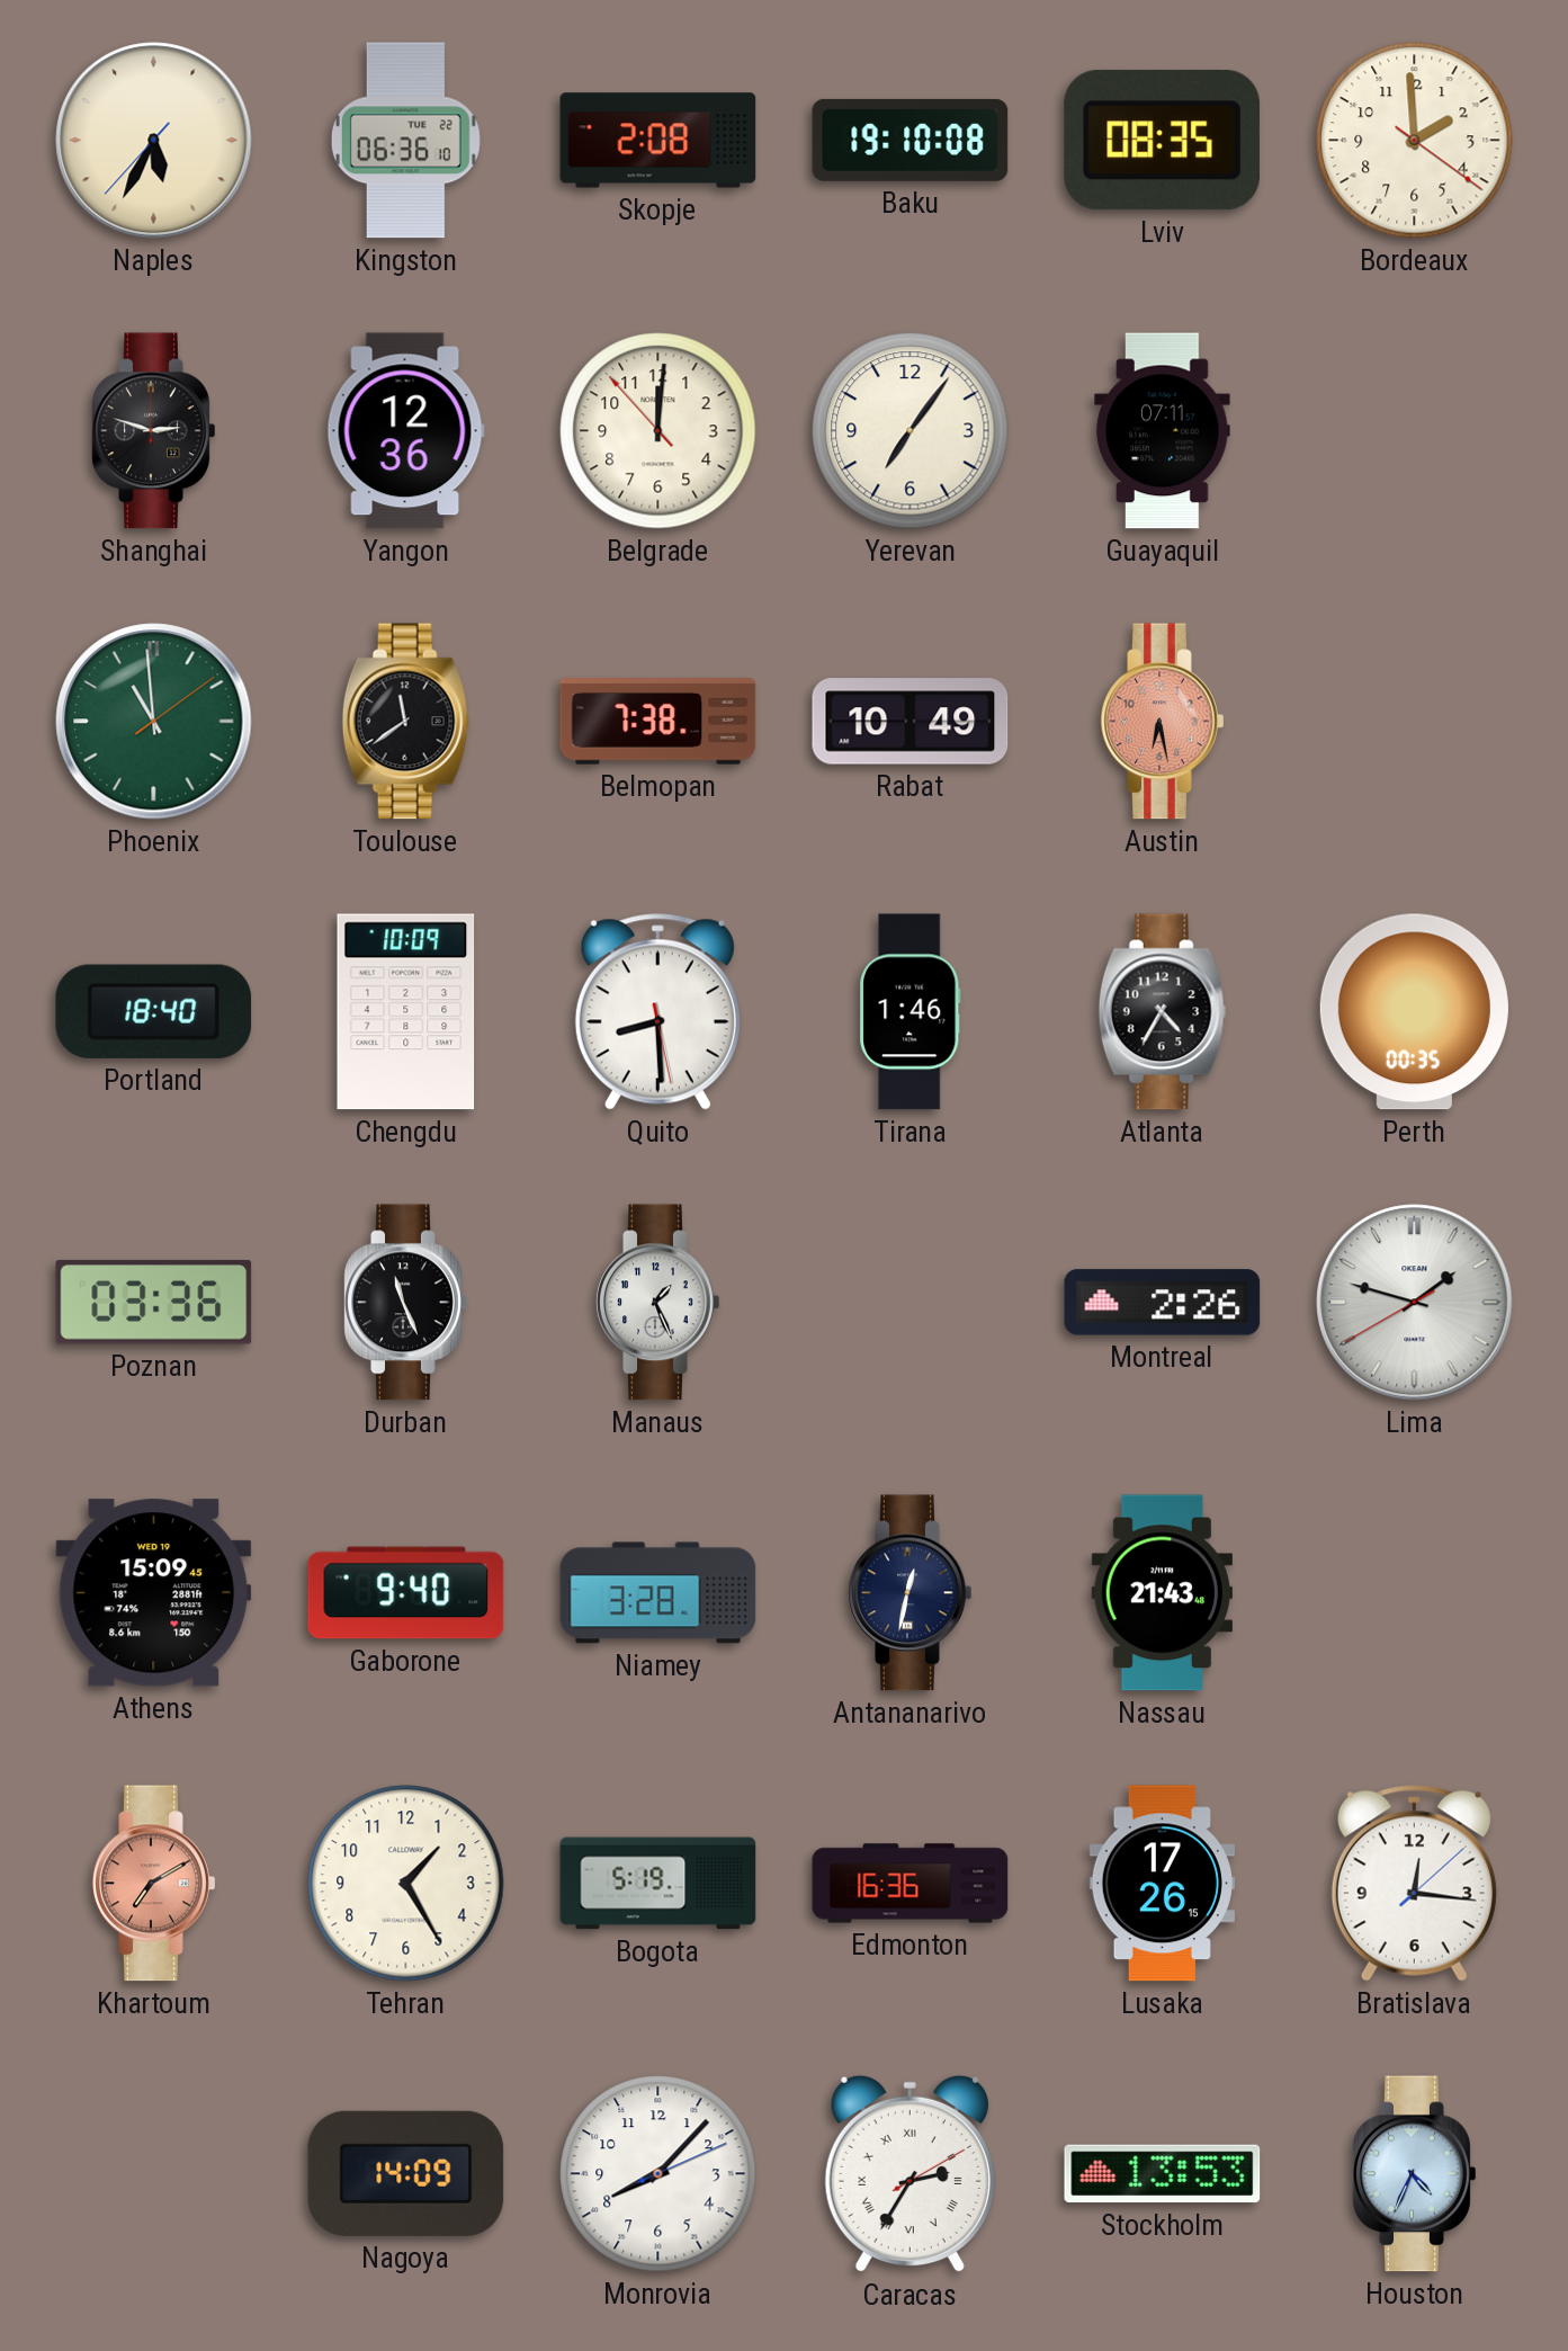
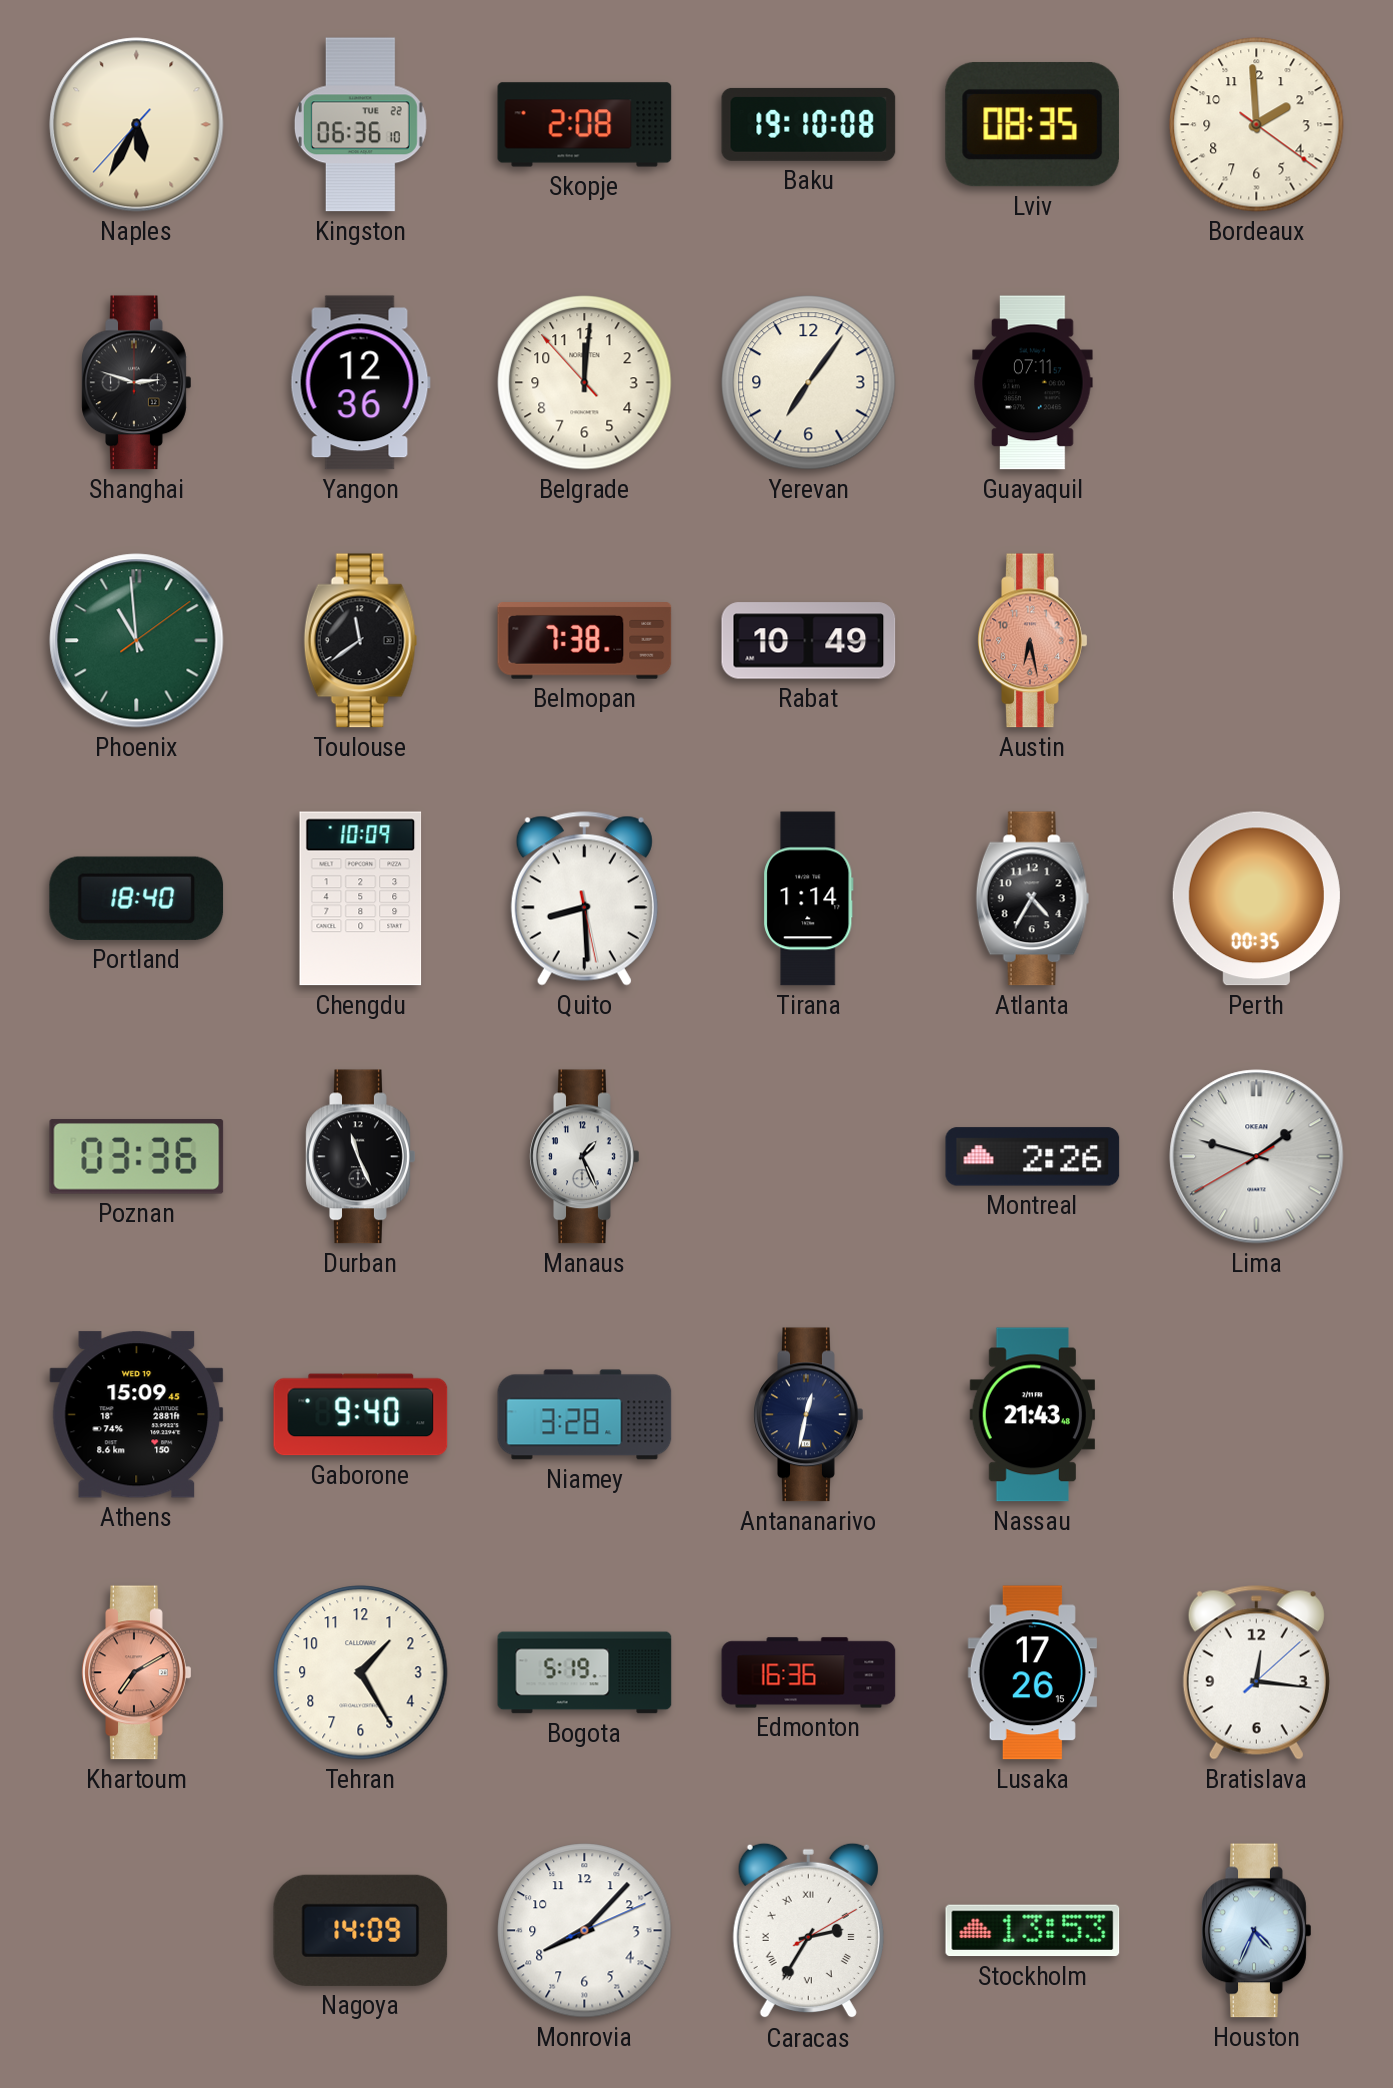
Tirana: 1:46 -> 1:14 (809, 899)
